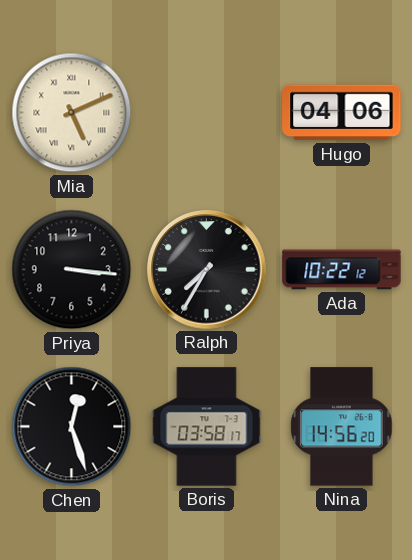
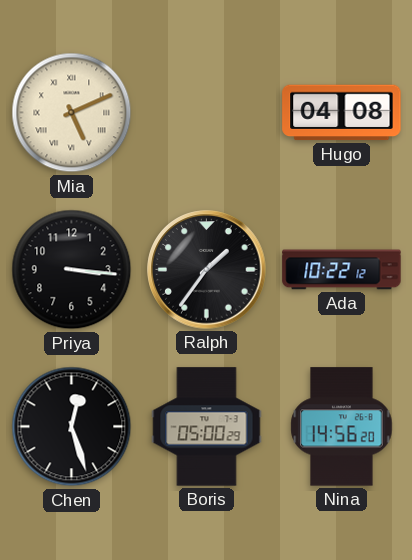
Hugo: 04:06 -> 04:08 (342, 113)
Ralph: 7:35 -> 1:36 (207, 270)
Boris: 03:58 -> 05:00 (207, 427)
